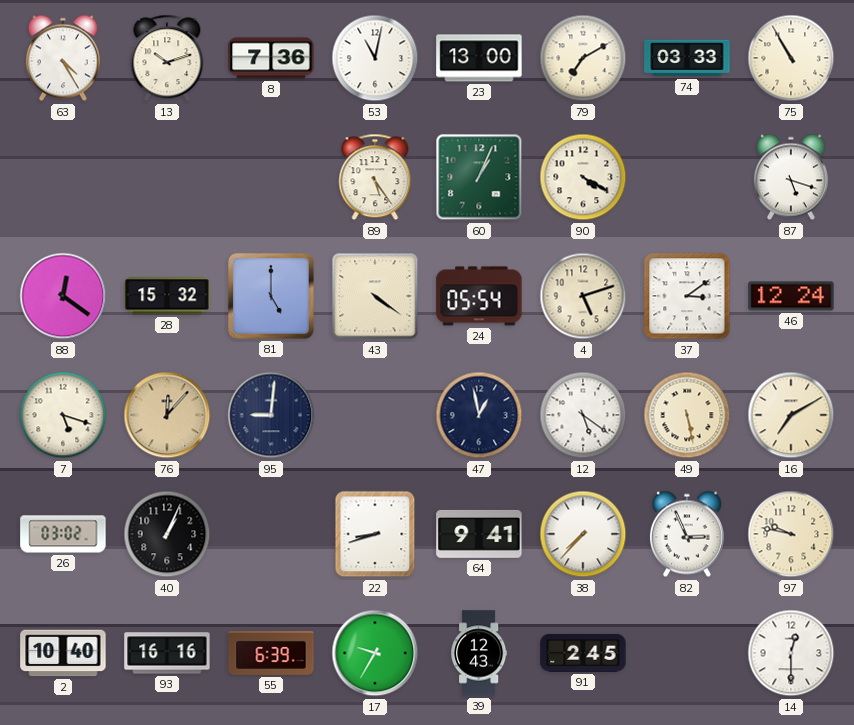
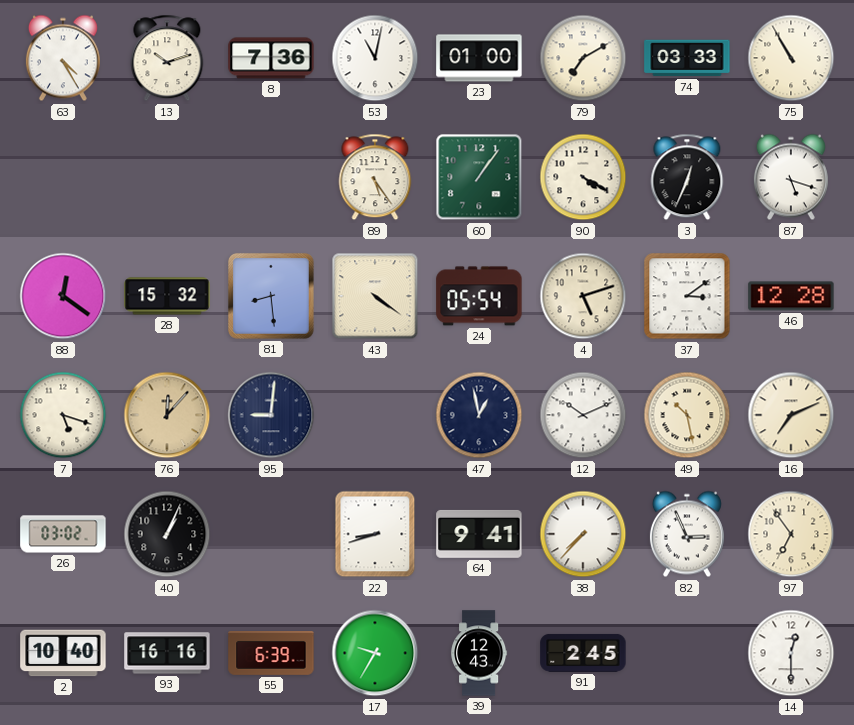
23: 13:00 -> 01:00 (479, 58)
60: 1:04 -> 1:06 (479, 177)
3: none -> 12:34 (687, 177)
81: 5:00 -> 8:29 (271, 296)
46: 12:24 -> 12:28 (791, 296)
12: 5:21 -> 10:11 (583, 415)
49: 5:28 -> 10:28 (687, 415)
16: 7:10 -> 7:11 (791, 415)
97: 9:47 -> 6:54 (791, 534)
